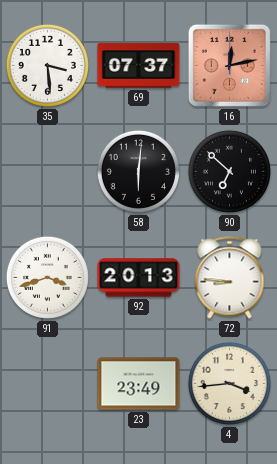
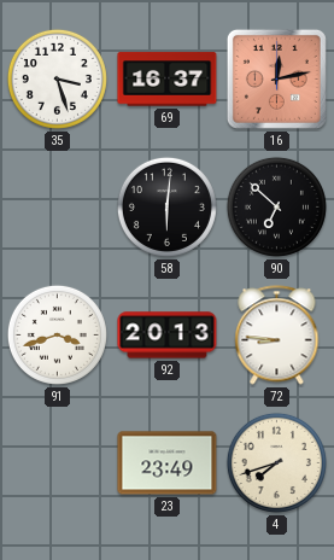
35: 3:29 -> 3:27 (57, 78)
69: 07:37 -> 16:37 (168, 80)
4: 3:44 -> 7:42 (276, 462)
